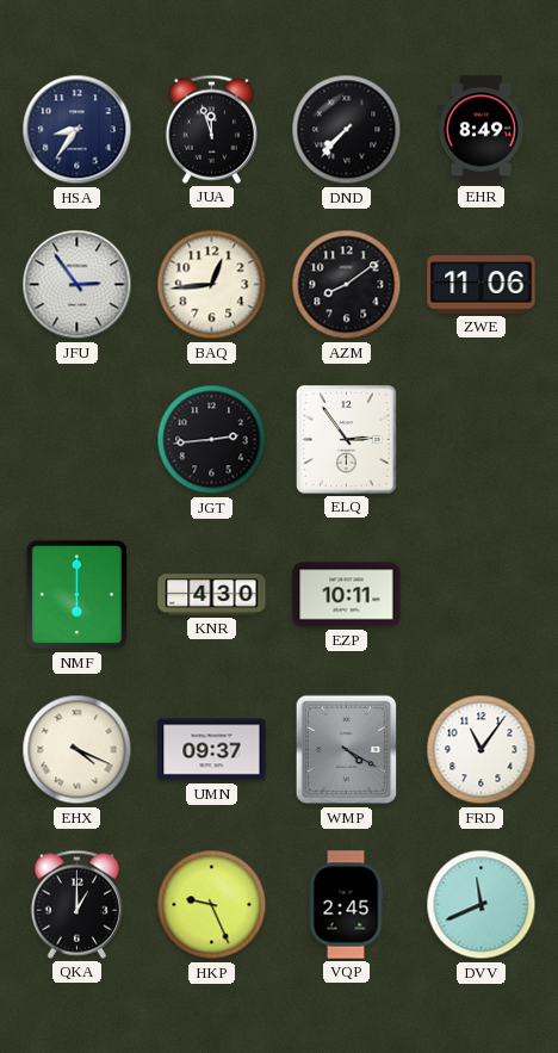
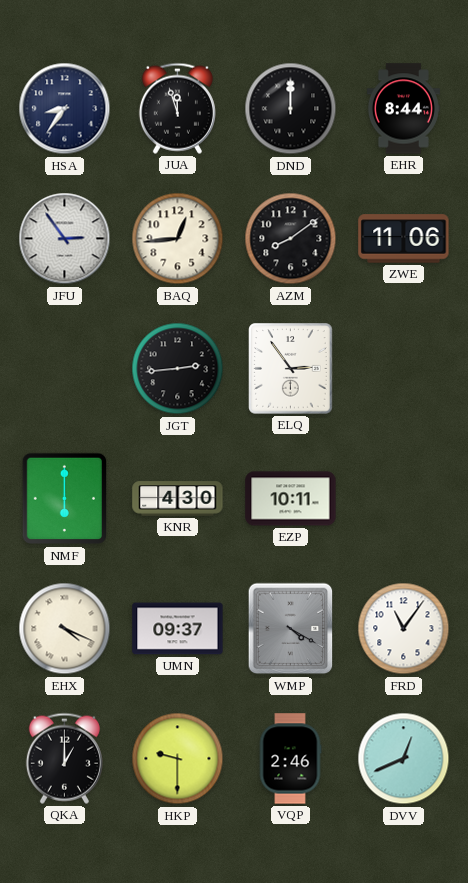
DND: 7:37 -> 12:00 (291, 109)
EHR: 8:49 -> 8:44 (403, 109)
HKP: 9:26 -> 9:30 (178, 759)
VQP: 2:45 -> 2:46 (290, 759)
DVV: 11:41 -> 12:41 (404, 759)
